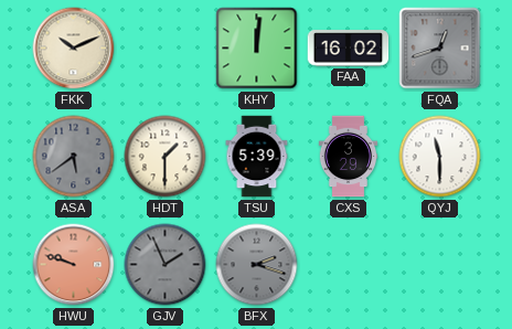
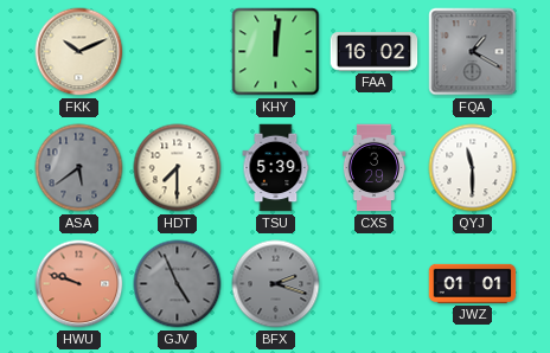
FQA: 12:42 -> 1:20 (473, 52)
HDT: 1:30 -> 7:30 (178, 168)
GJV: 1:56 -> 4:56 (178, 284)
JWZ: none -> 01:01 (473, 283)
